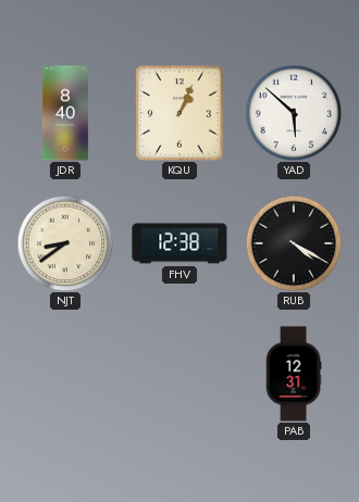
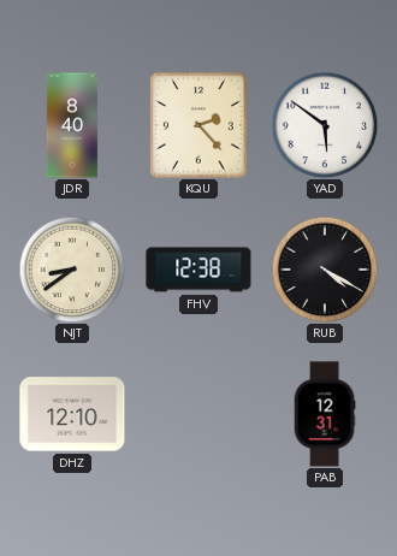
KQU: 1:04 -> 2:23 (200, 125)
YAD: 5:52 -> 5:51 (325, 125)
DHZ: none -> 12:10 (72, 414)
